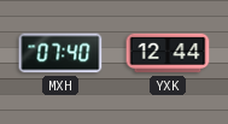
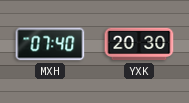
YXK: 12:44 -> 20:30 (139, 44)
